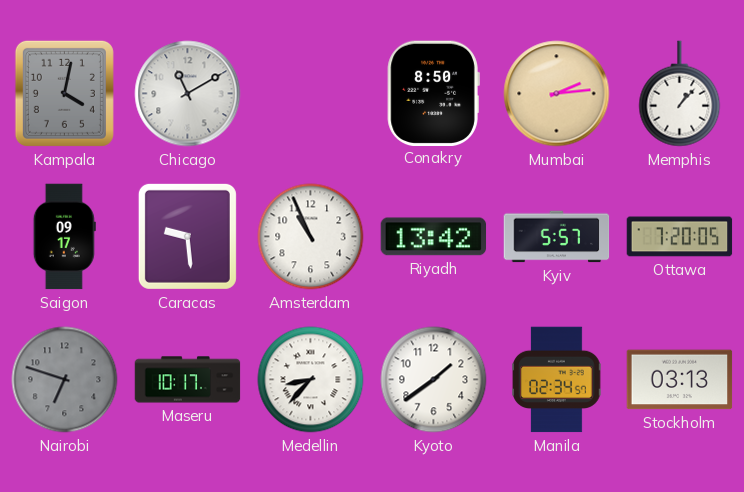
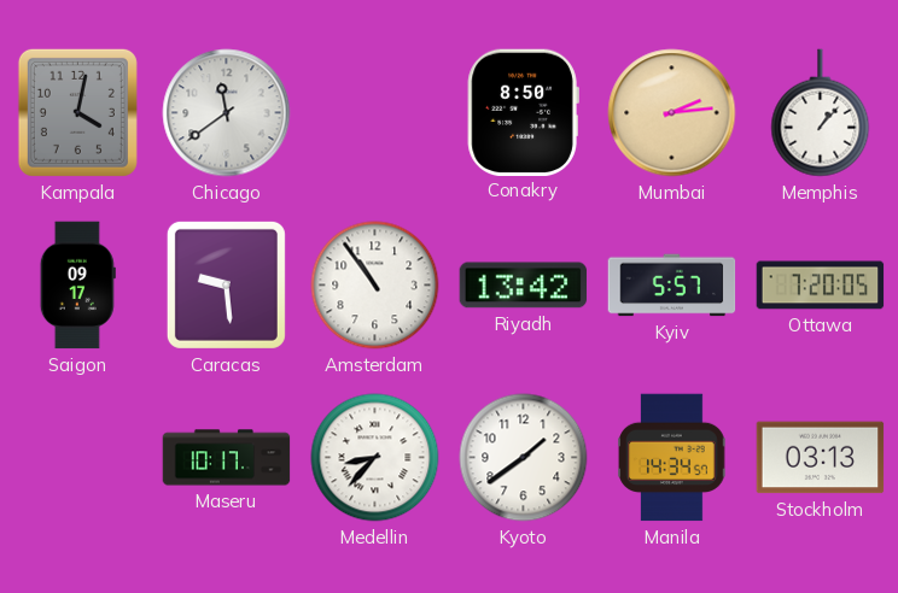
Chicago: 11:10 -> 11:39 (227, 113)
Amsterdam: 10:56 -> 10:54 (375, 286)
Nairobi: 6:48 -> none (65, 380)
Manila: 02:34 -> 14:34 (672, 458)
